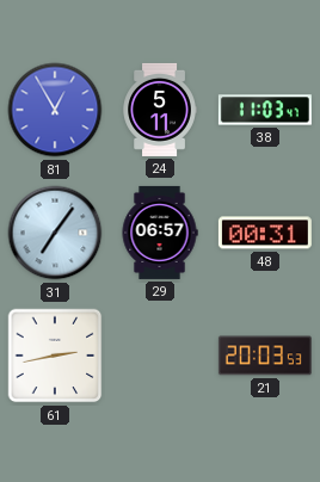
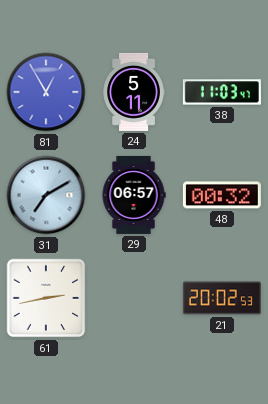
31: 7:06 -> 7:10 (46, 195)
48: 00:31 -> 00:32 (222, 195)
21: 20:03 -> 20:02 (222, 298)
